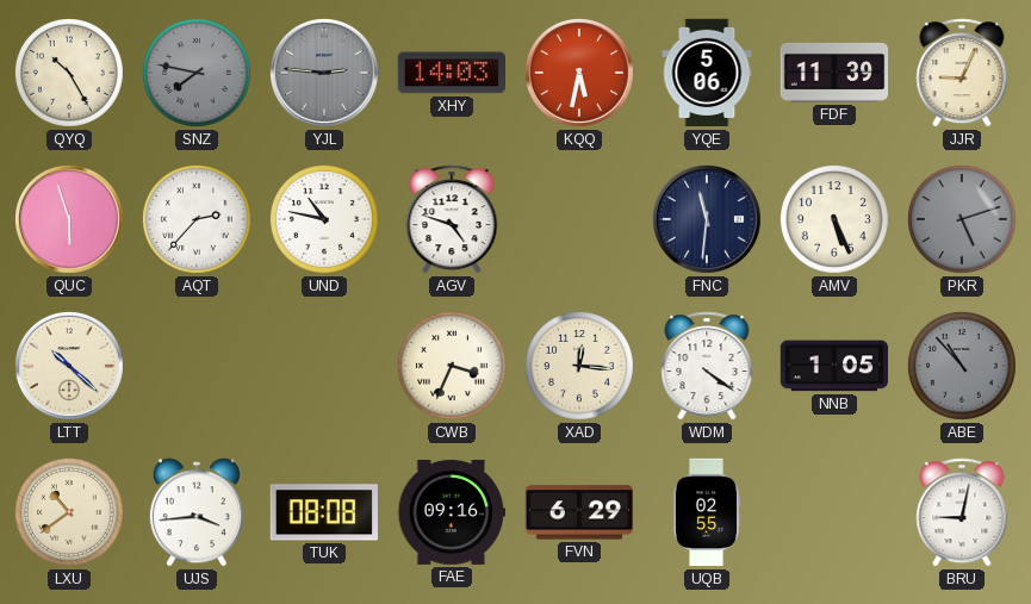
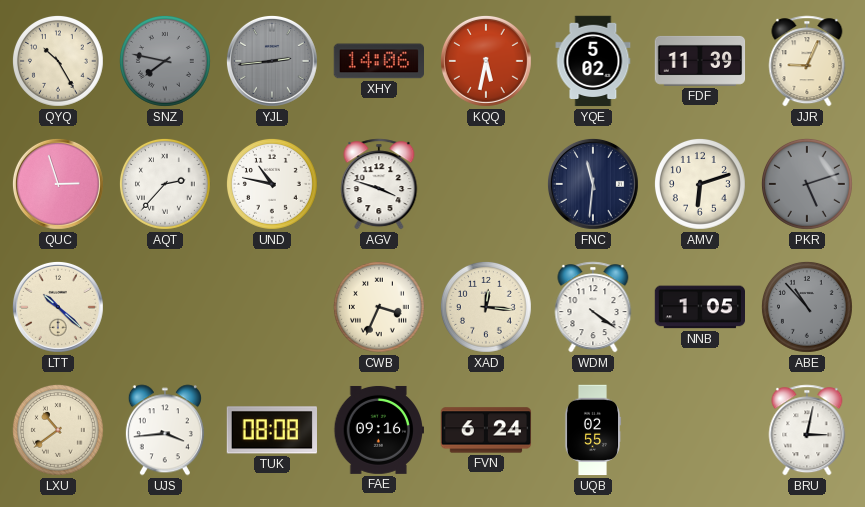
YJL: 2:46 -> 2:44 (272, 61)
XHY: 14:03 -> 14:06 (378, 61)
YQE: 5:06 -> 5:02 (593, 61)
QUC: 5:57 -> 2:57 (58, 184)
AGV: 4:48 -> 3:48 (379, 184)
AMV: 5:26 -> 6:12 (700, 184)
FVN: 6:29 -> 6:24 (486, 430)
BRU: 9:02 -> 3:02 (807, 430)
